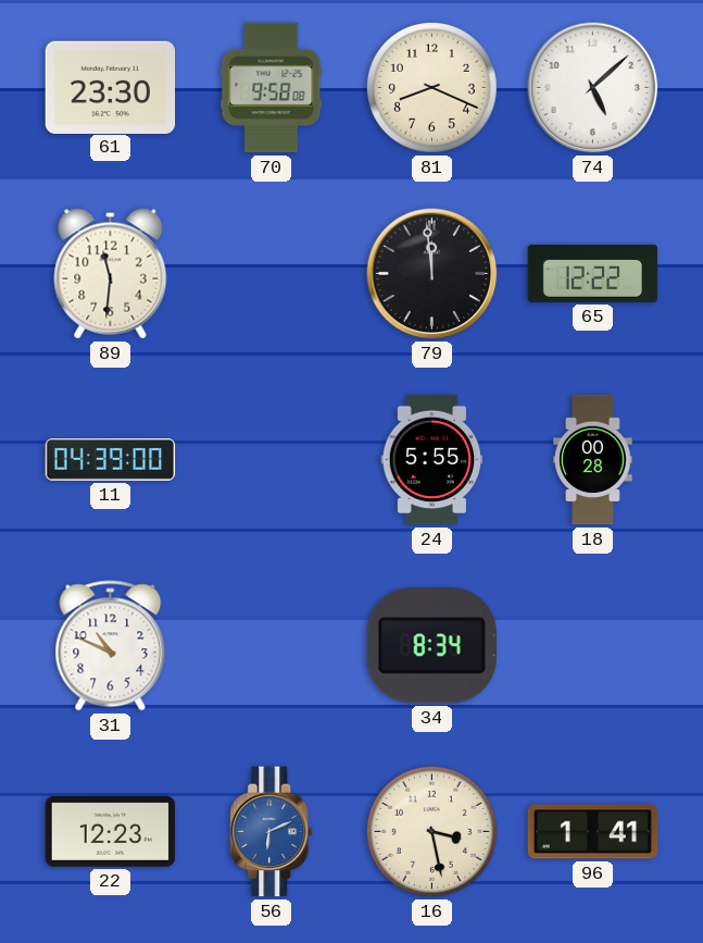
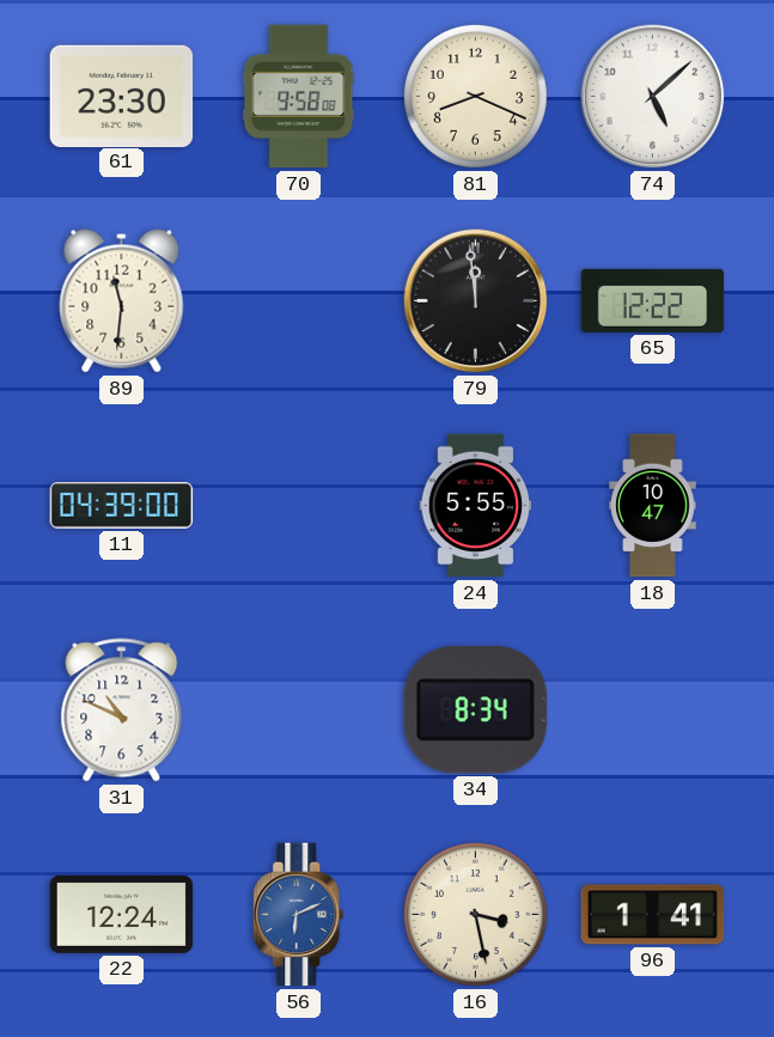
18: 00:28 -> 10:47 (653, 506)
22: 12:23 -> 12:24 (122, 914)
